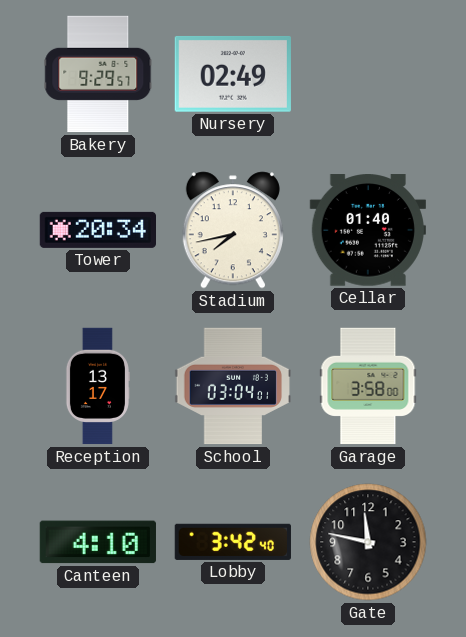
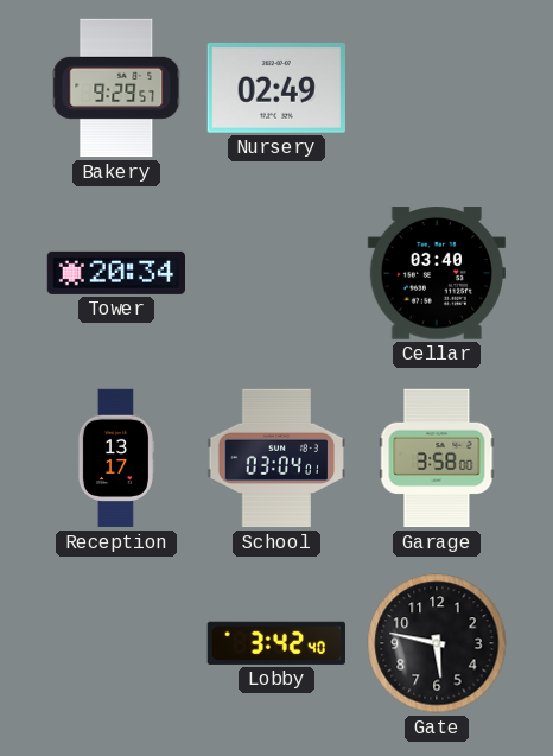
Stadium: 7:43 -> none (233, 230)
Cellar: 01:40 -> 03:40 (436, 273)
Canteen: 4:10 -> none (98, 542)
Gate: 11:47 -> 5:47 (437, 643)
